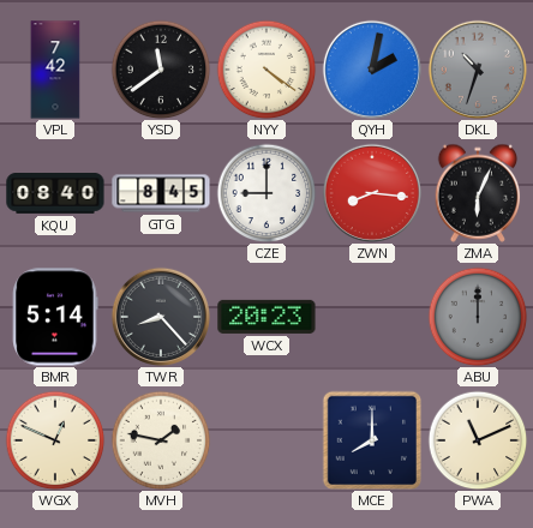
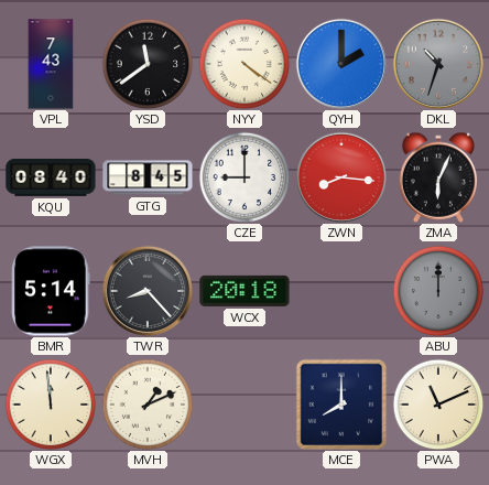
VPL: 7:42 -> 7:43 (51, 64)
QYH: 2:02 -> 2:00 (341, 64)
WCX: 20:23 -> 20:18 (244, 291)
WGX: 12:49 -> 11:59 (51, 405)
MVH: 1:47 -> 1:11 (148, 405)
